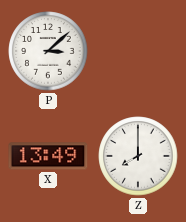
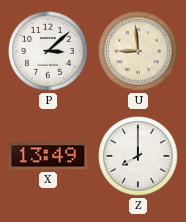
U: none -> 8:59 (138, 51)
